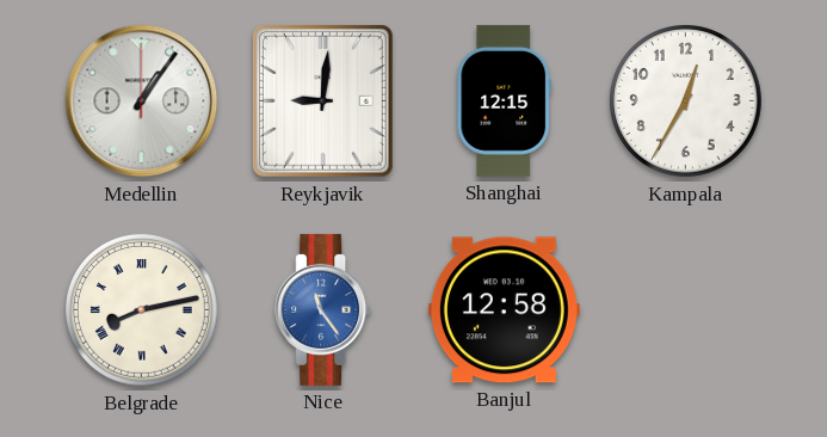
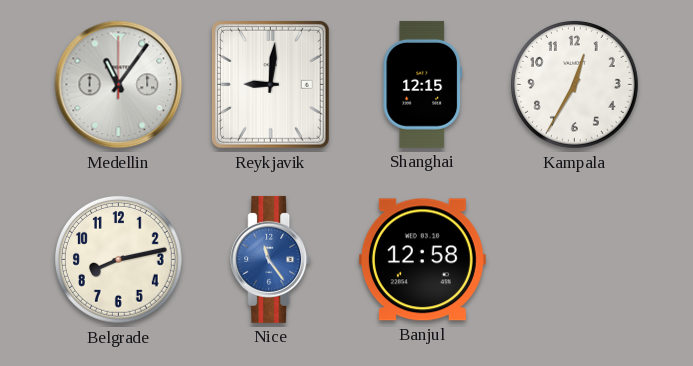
Medellin: 1:06 -> 11:06 (119, 85)
Belgrade numerals: Roman -> Arabic (119, 260)
